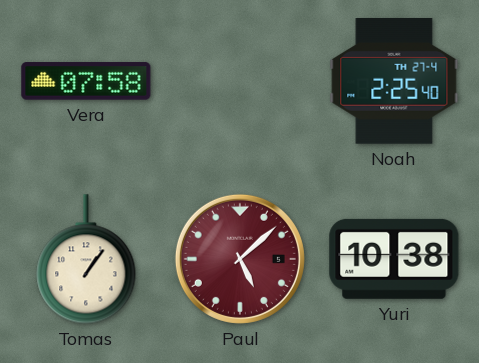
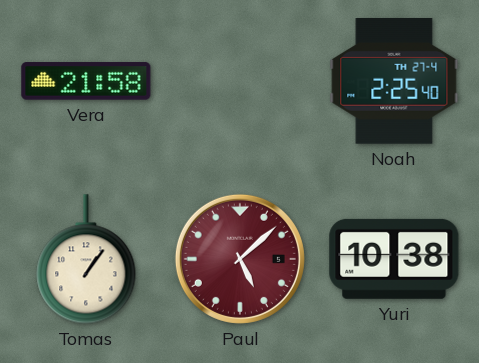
Vera: 07:58 -> 21:58 (86, 81)
